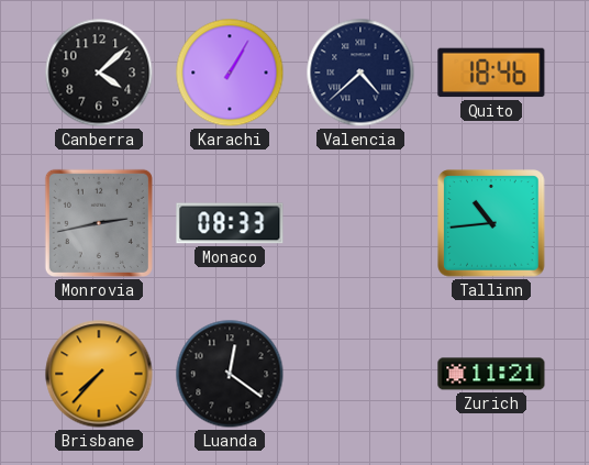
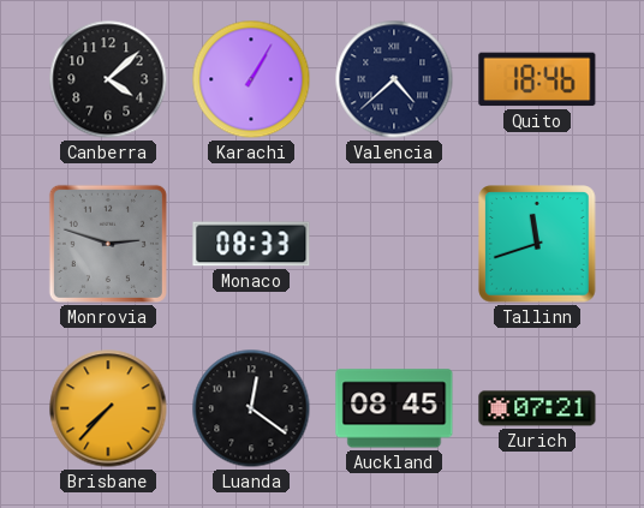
Monrovia: 2:43 -> 2:48 (108, 244)
Tallinn: 10:44 -> 11:42 (537, 244)
Auckland: none -> 08:45 (394, 408)
Zurich: 11:21 -> 07:21 (537, 408)
